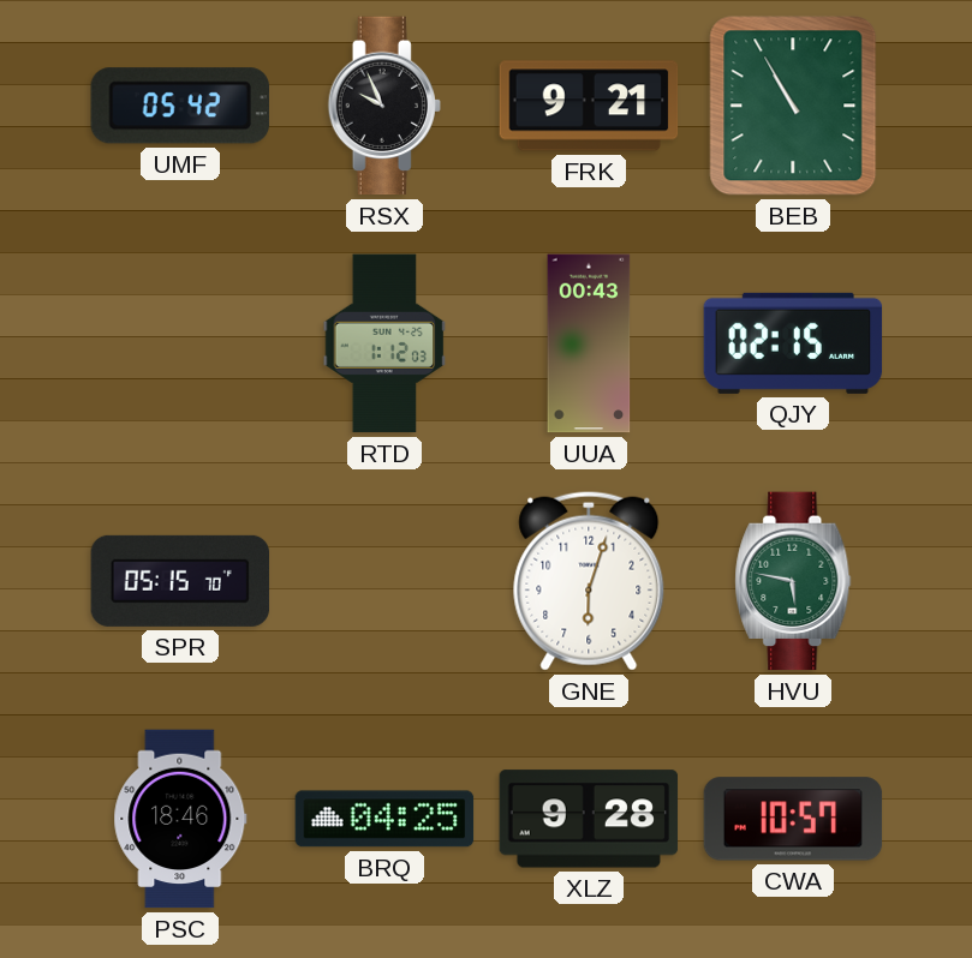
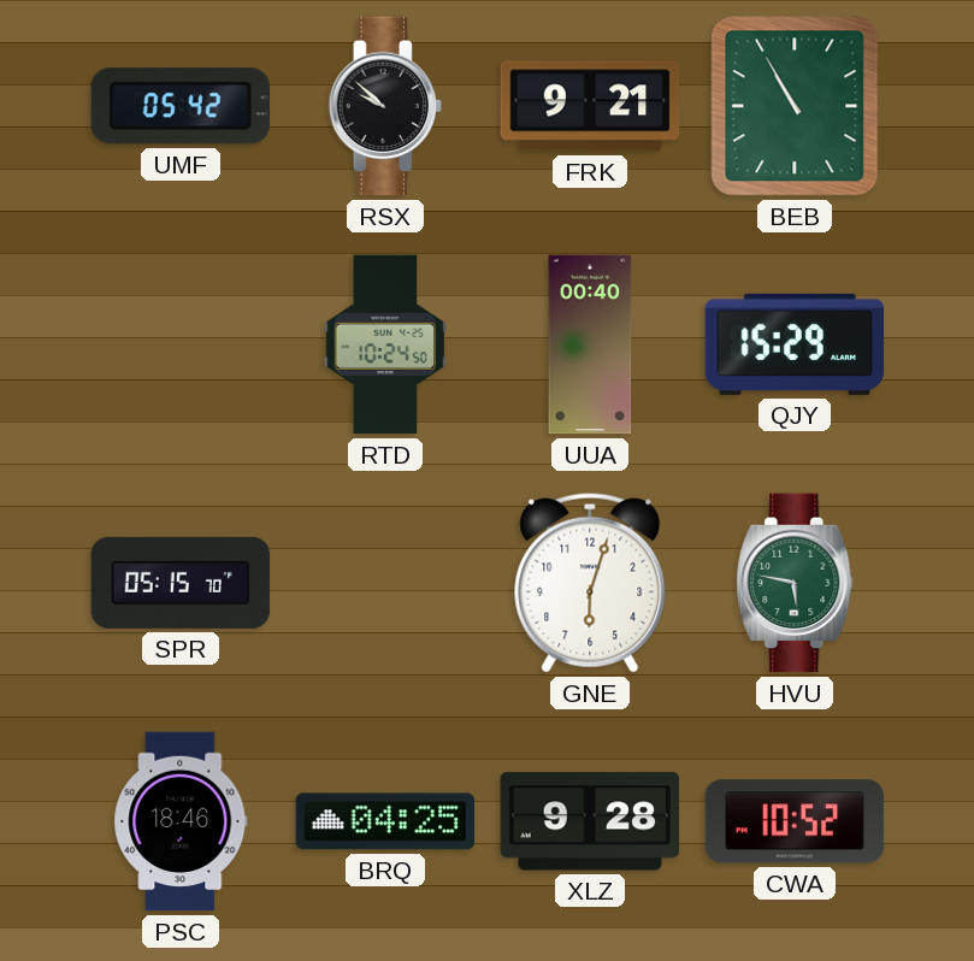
RSX: 9:56 -> 9:52 (385, 106)
RTD: 1:12 -> 10:24 (385, 344)
UUA: 00:43 -> 00:40 (590, 344)
QJY: 02:15 -> 15:29 (795, 344)
CWA: 10:57 -> 10:52 (795, 821)
